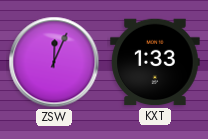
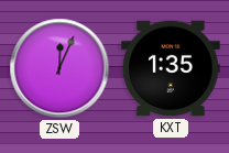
KXT: 1:33 -> 1:35 (171, 68)
